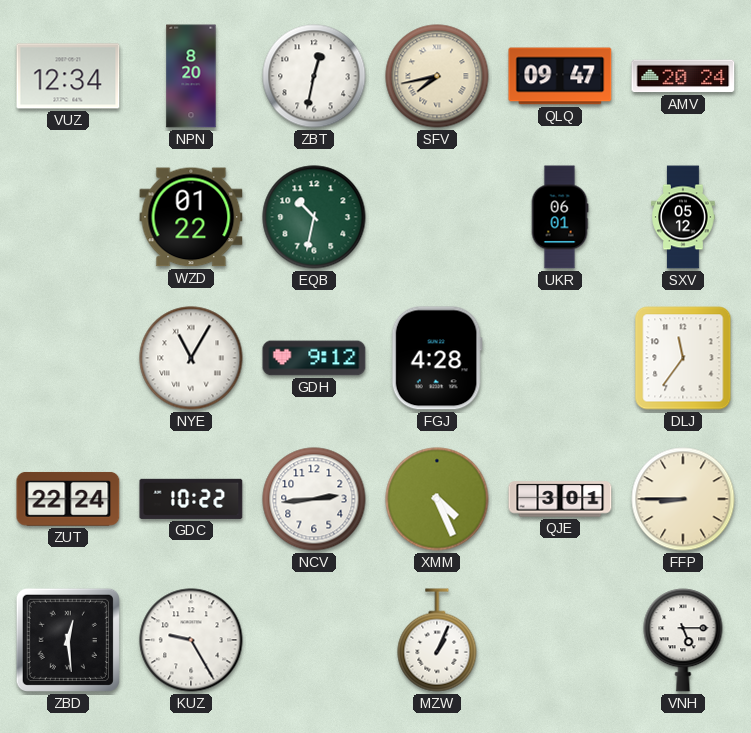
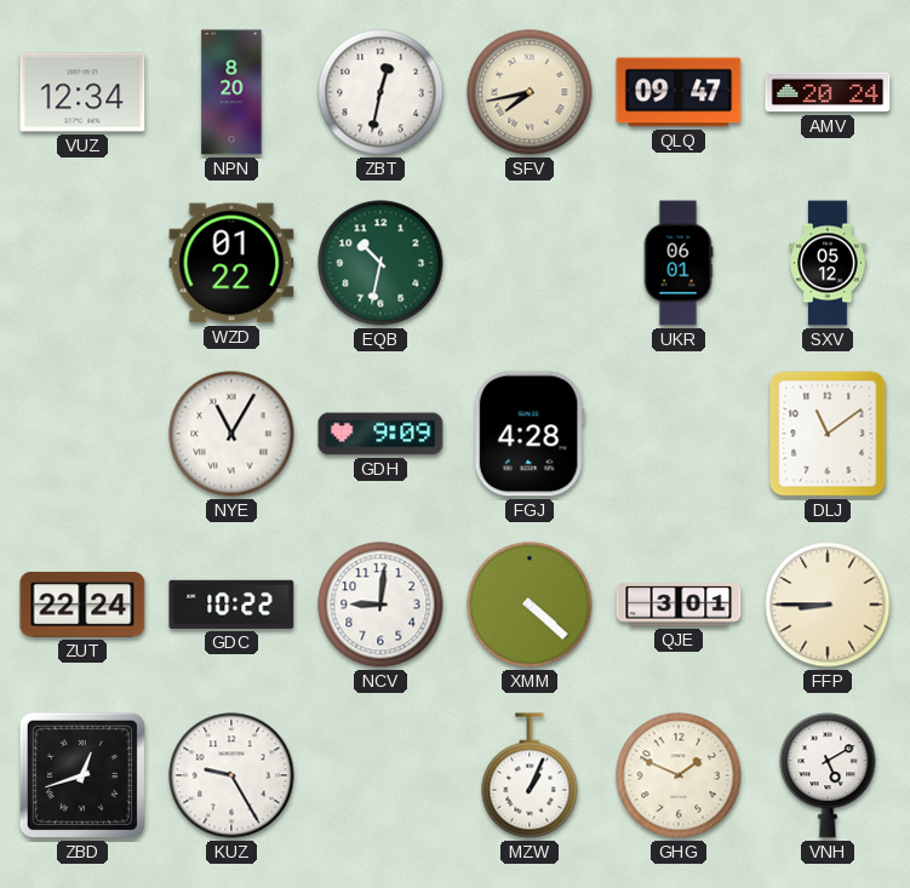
GDH: 9:12 -> 9:09 (380, 434)
DLJ: 11:36 -> 11:09 (828, 434)
NCV: 2:44 -> 9:01 (380, 605)
XMM: 4:26 -> 4:22 (530, 605)
ZBD: 12:29 -> 12:42 (82, 775)
GHG: none -> 1:49 (679, 775)
VNH: 5:15 -> 5:10 (828, 775)
